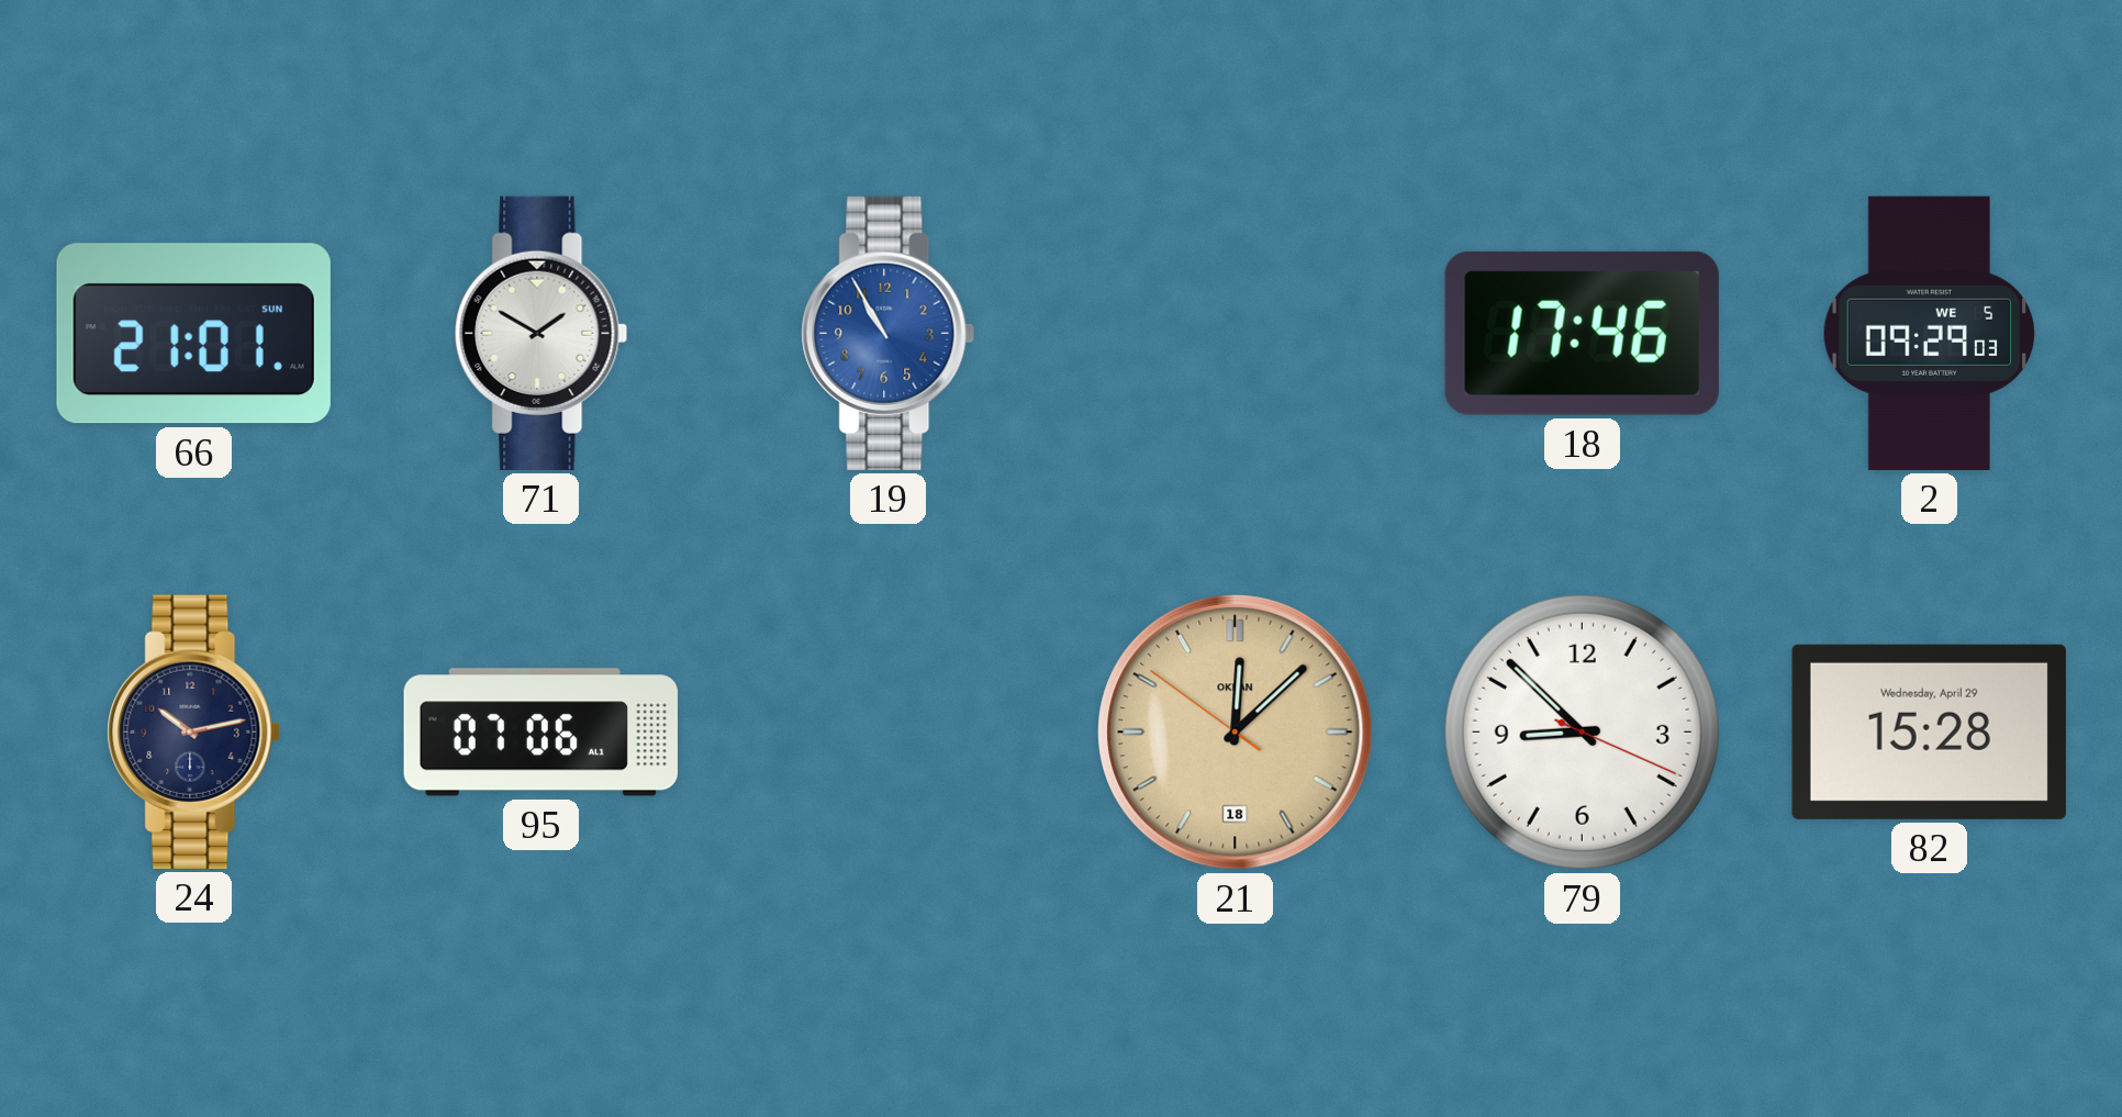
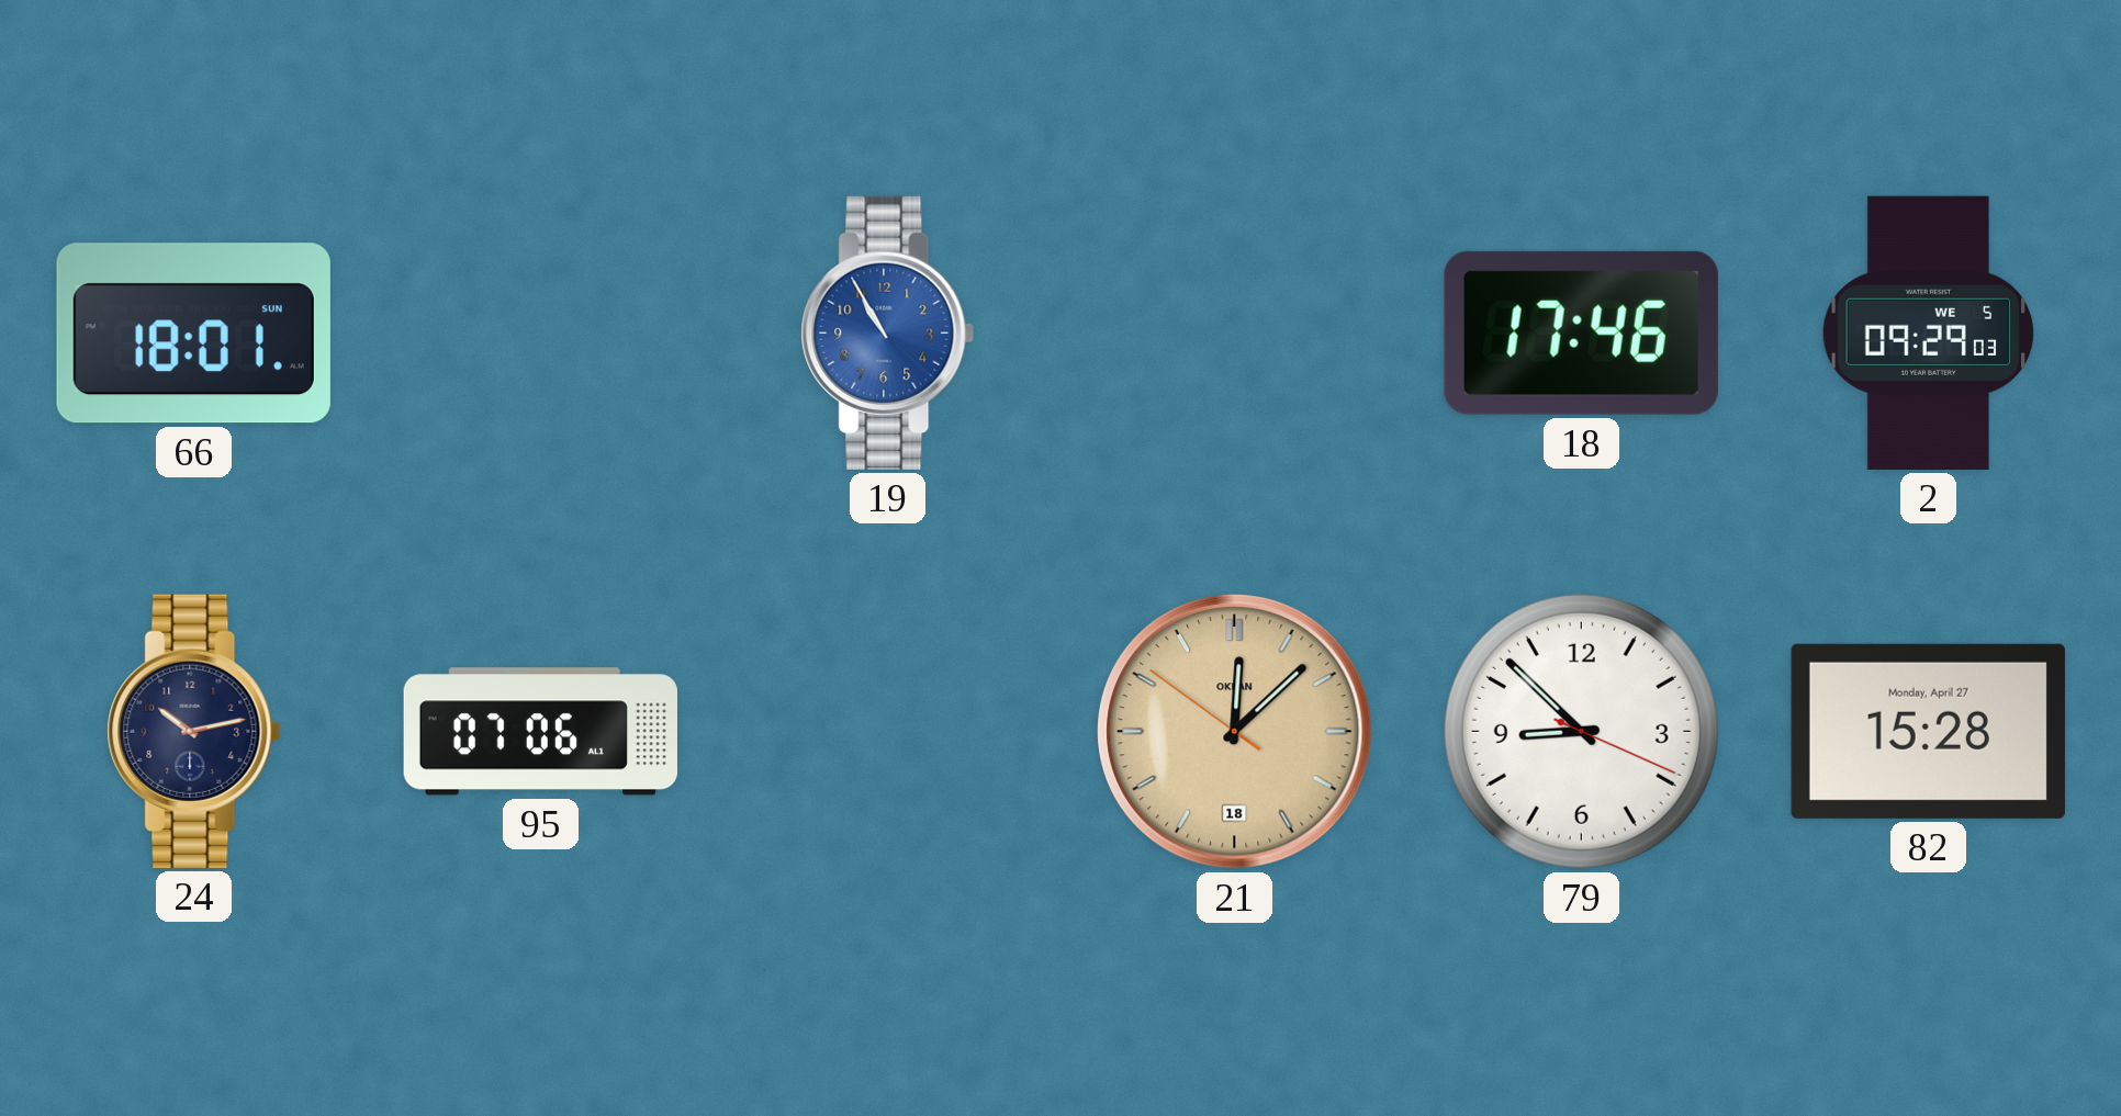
66: 21:01 -> 18:01 (193, 334)
71: 1:50 -> none (541, 333)
82 date: Wednesday, April 29 -> Monday, April 27 (1928, 731)
